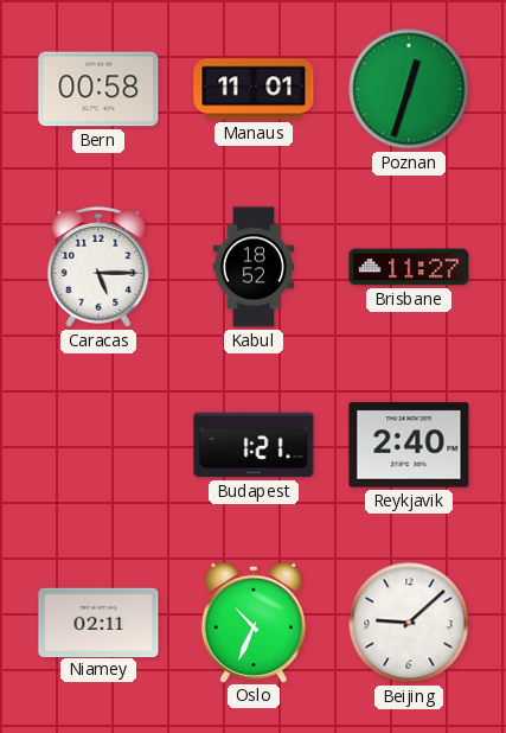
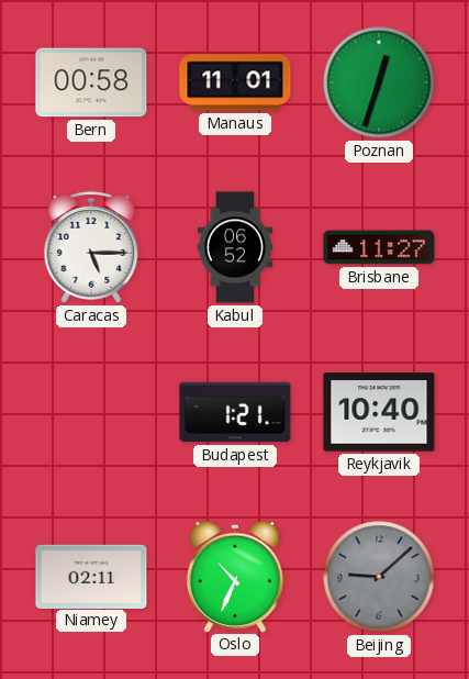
Kabul: 18:52 -> 06:52 (234, 247)
Reykjavik: 2:40 -> 10:40 (379, 412)
Beijing dial: white -> grey (379, 577)
